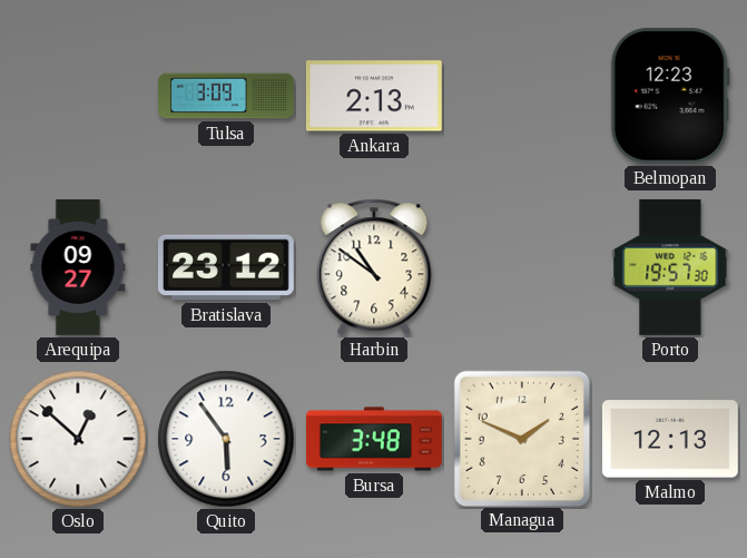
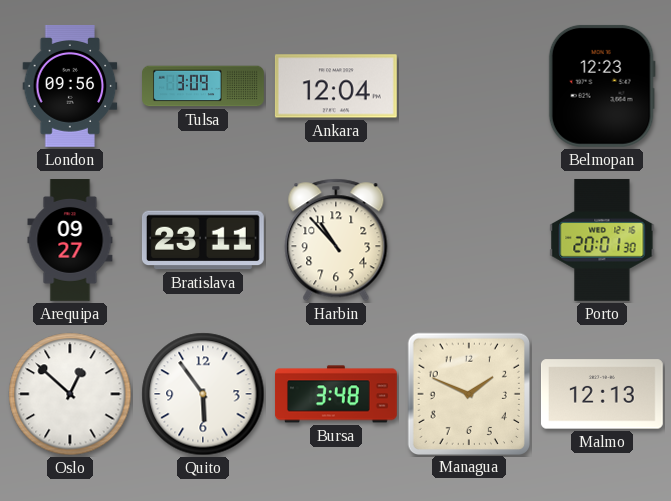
London: none -> 09:56 (70, 87)
Ankara: 2:13 -> 12:04 (336, 86)
Bratislava: 23:12 -> 23:11 (203, 240)
Harbin: 10:51 -> 10:53 (336, 240)
Porto: 19:57 -> 20:01 (602, 240)
